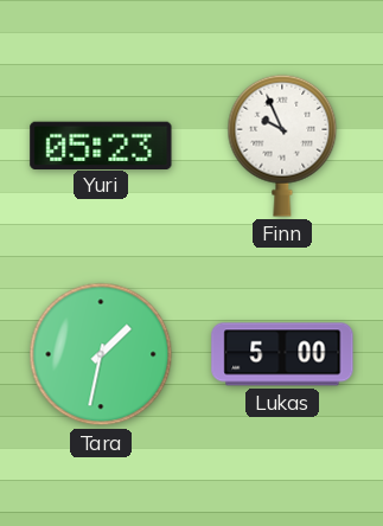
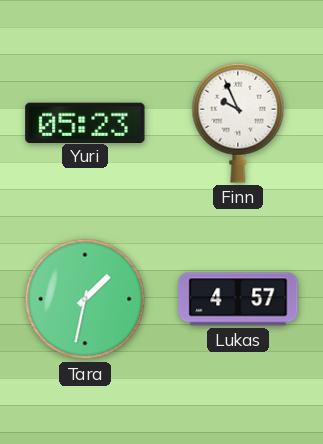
Lukas: 5:00 -> 4:57 (238, 299)
